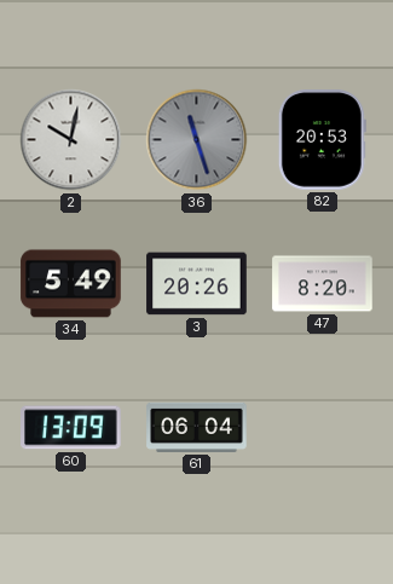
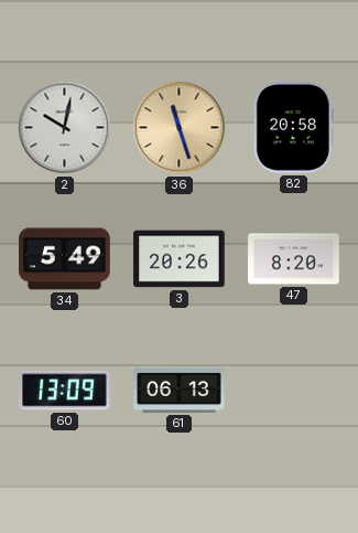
36 dial: grey -> champagne (180, 128)
82: 20:53 -> 20:58 (293, 128)
61: 06:04 -> 06:13 (180, 390)
